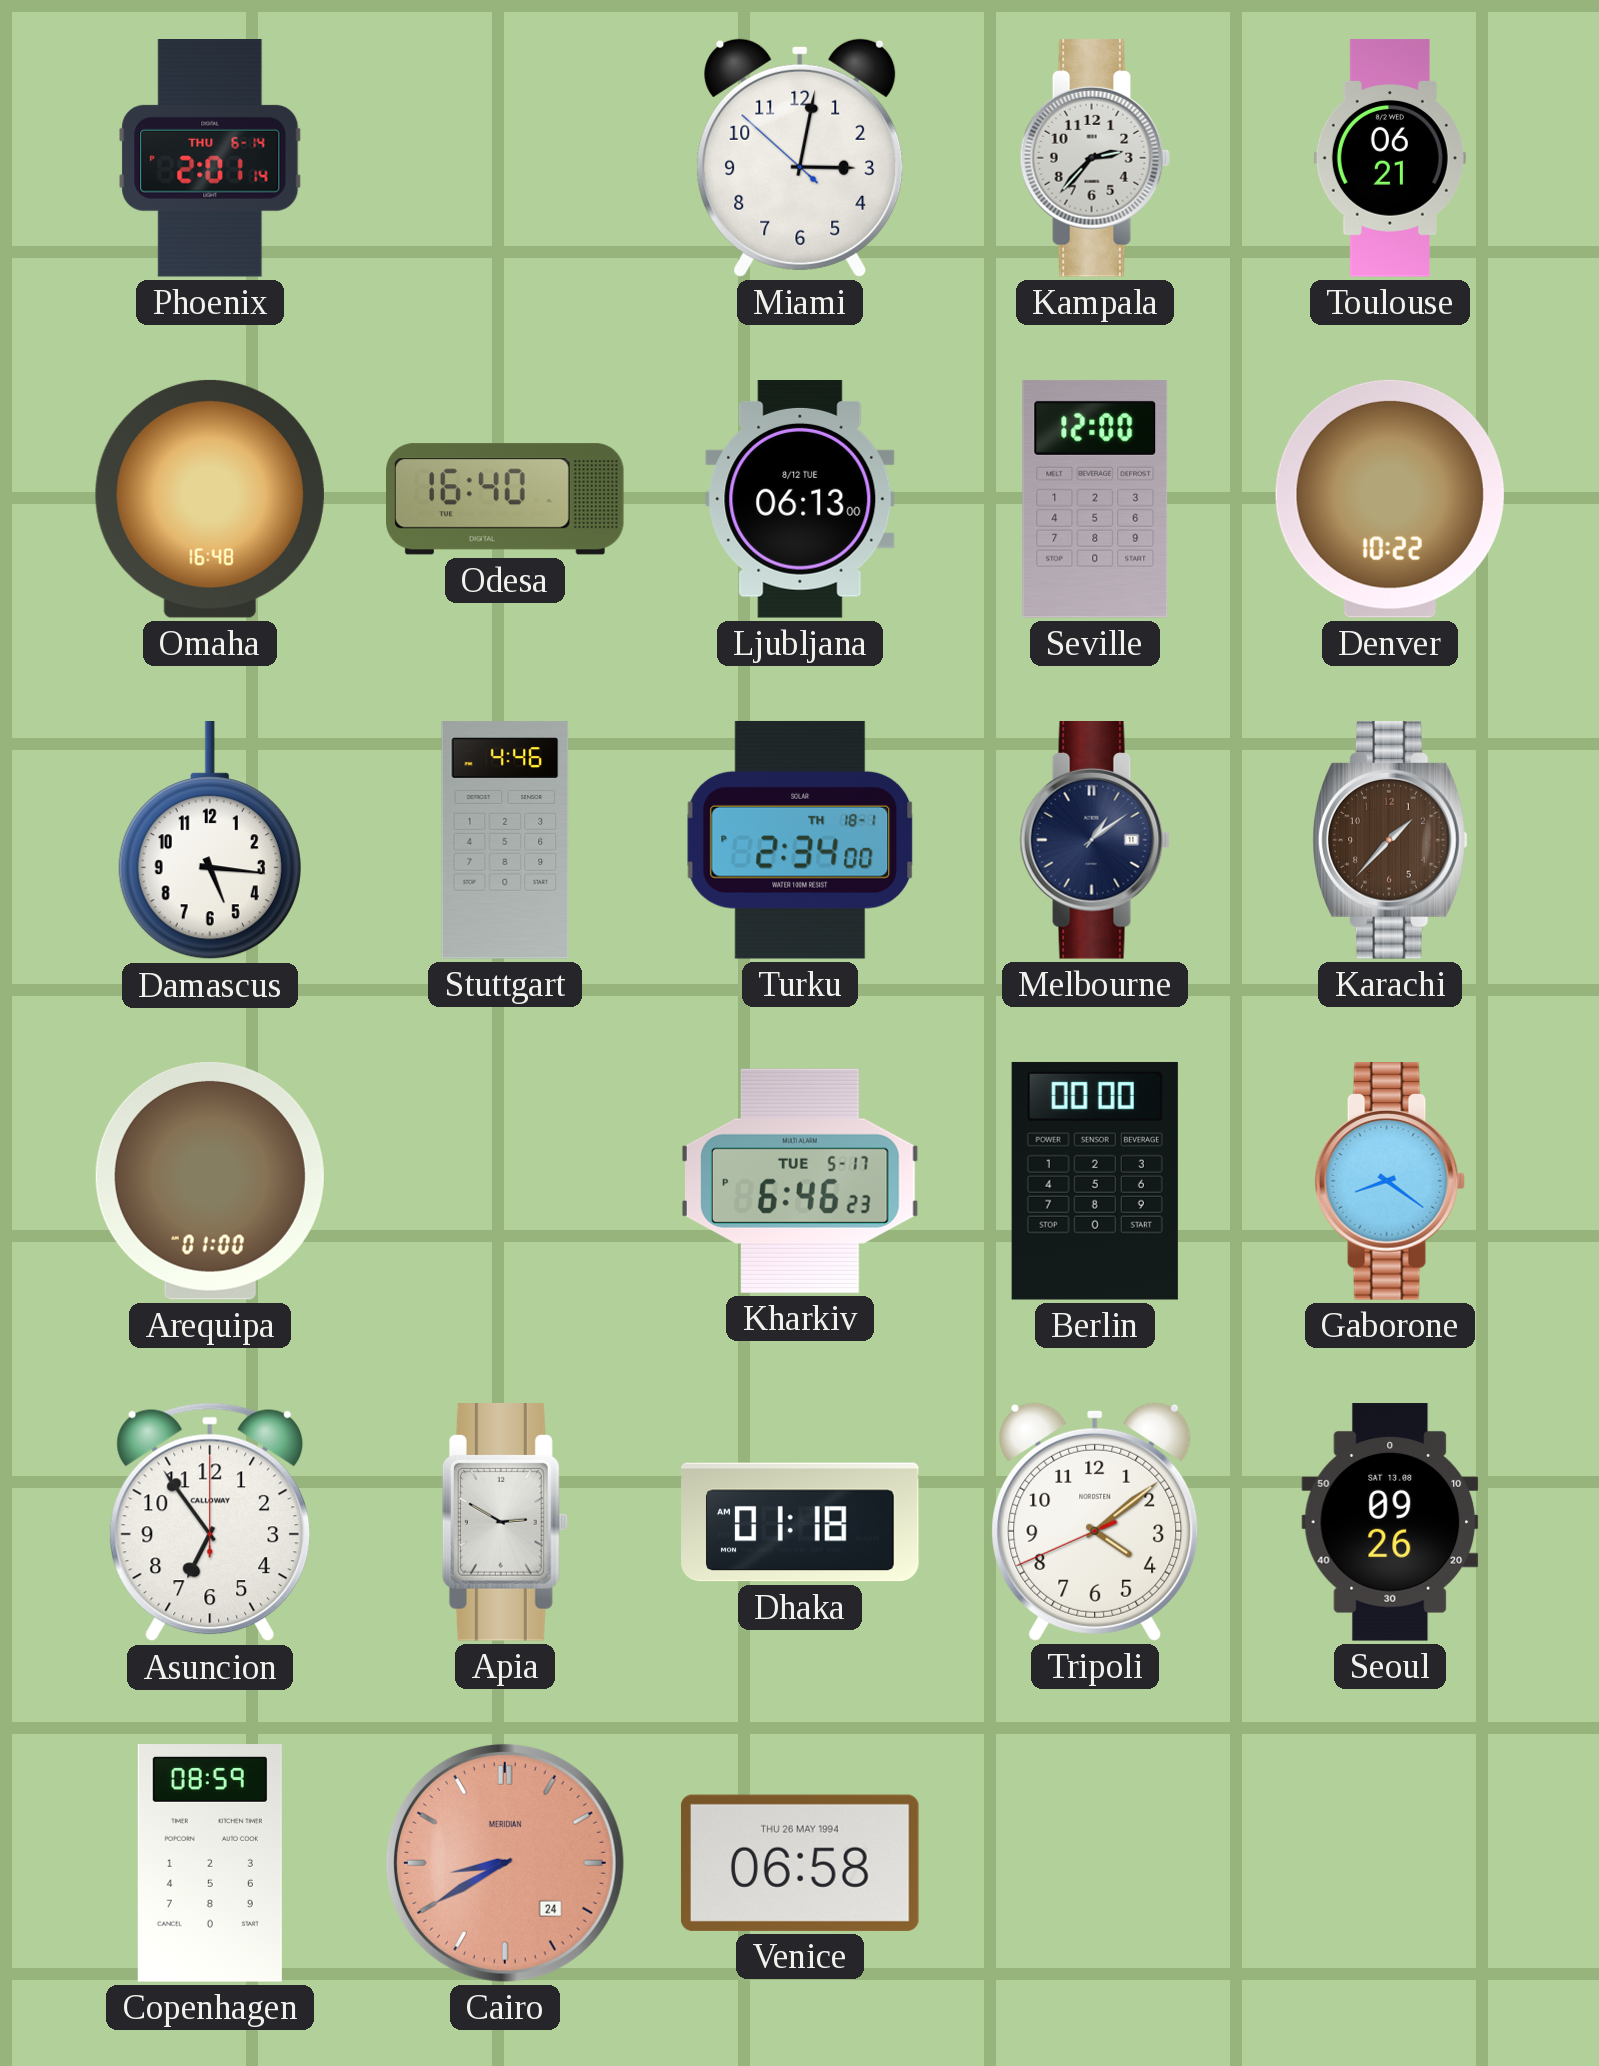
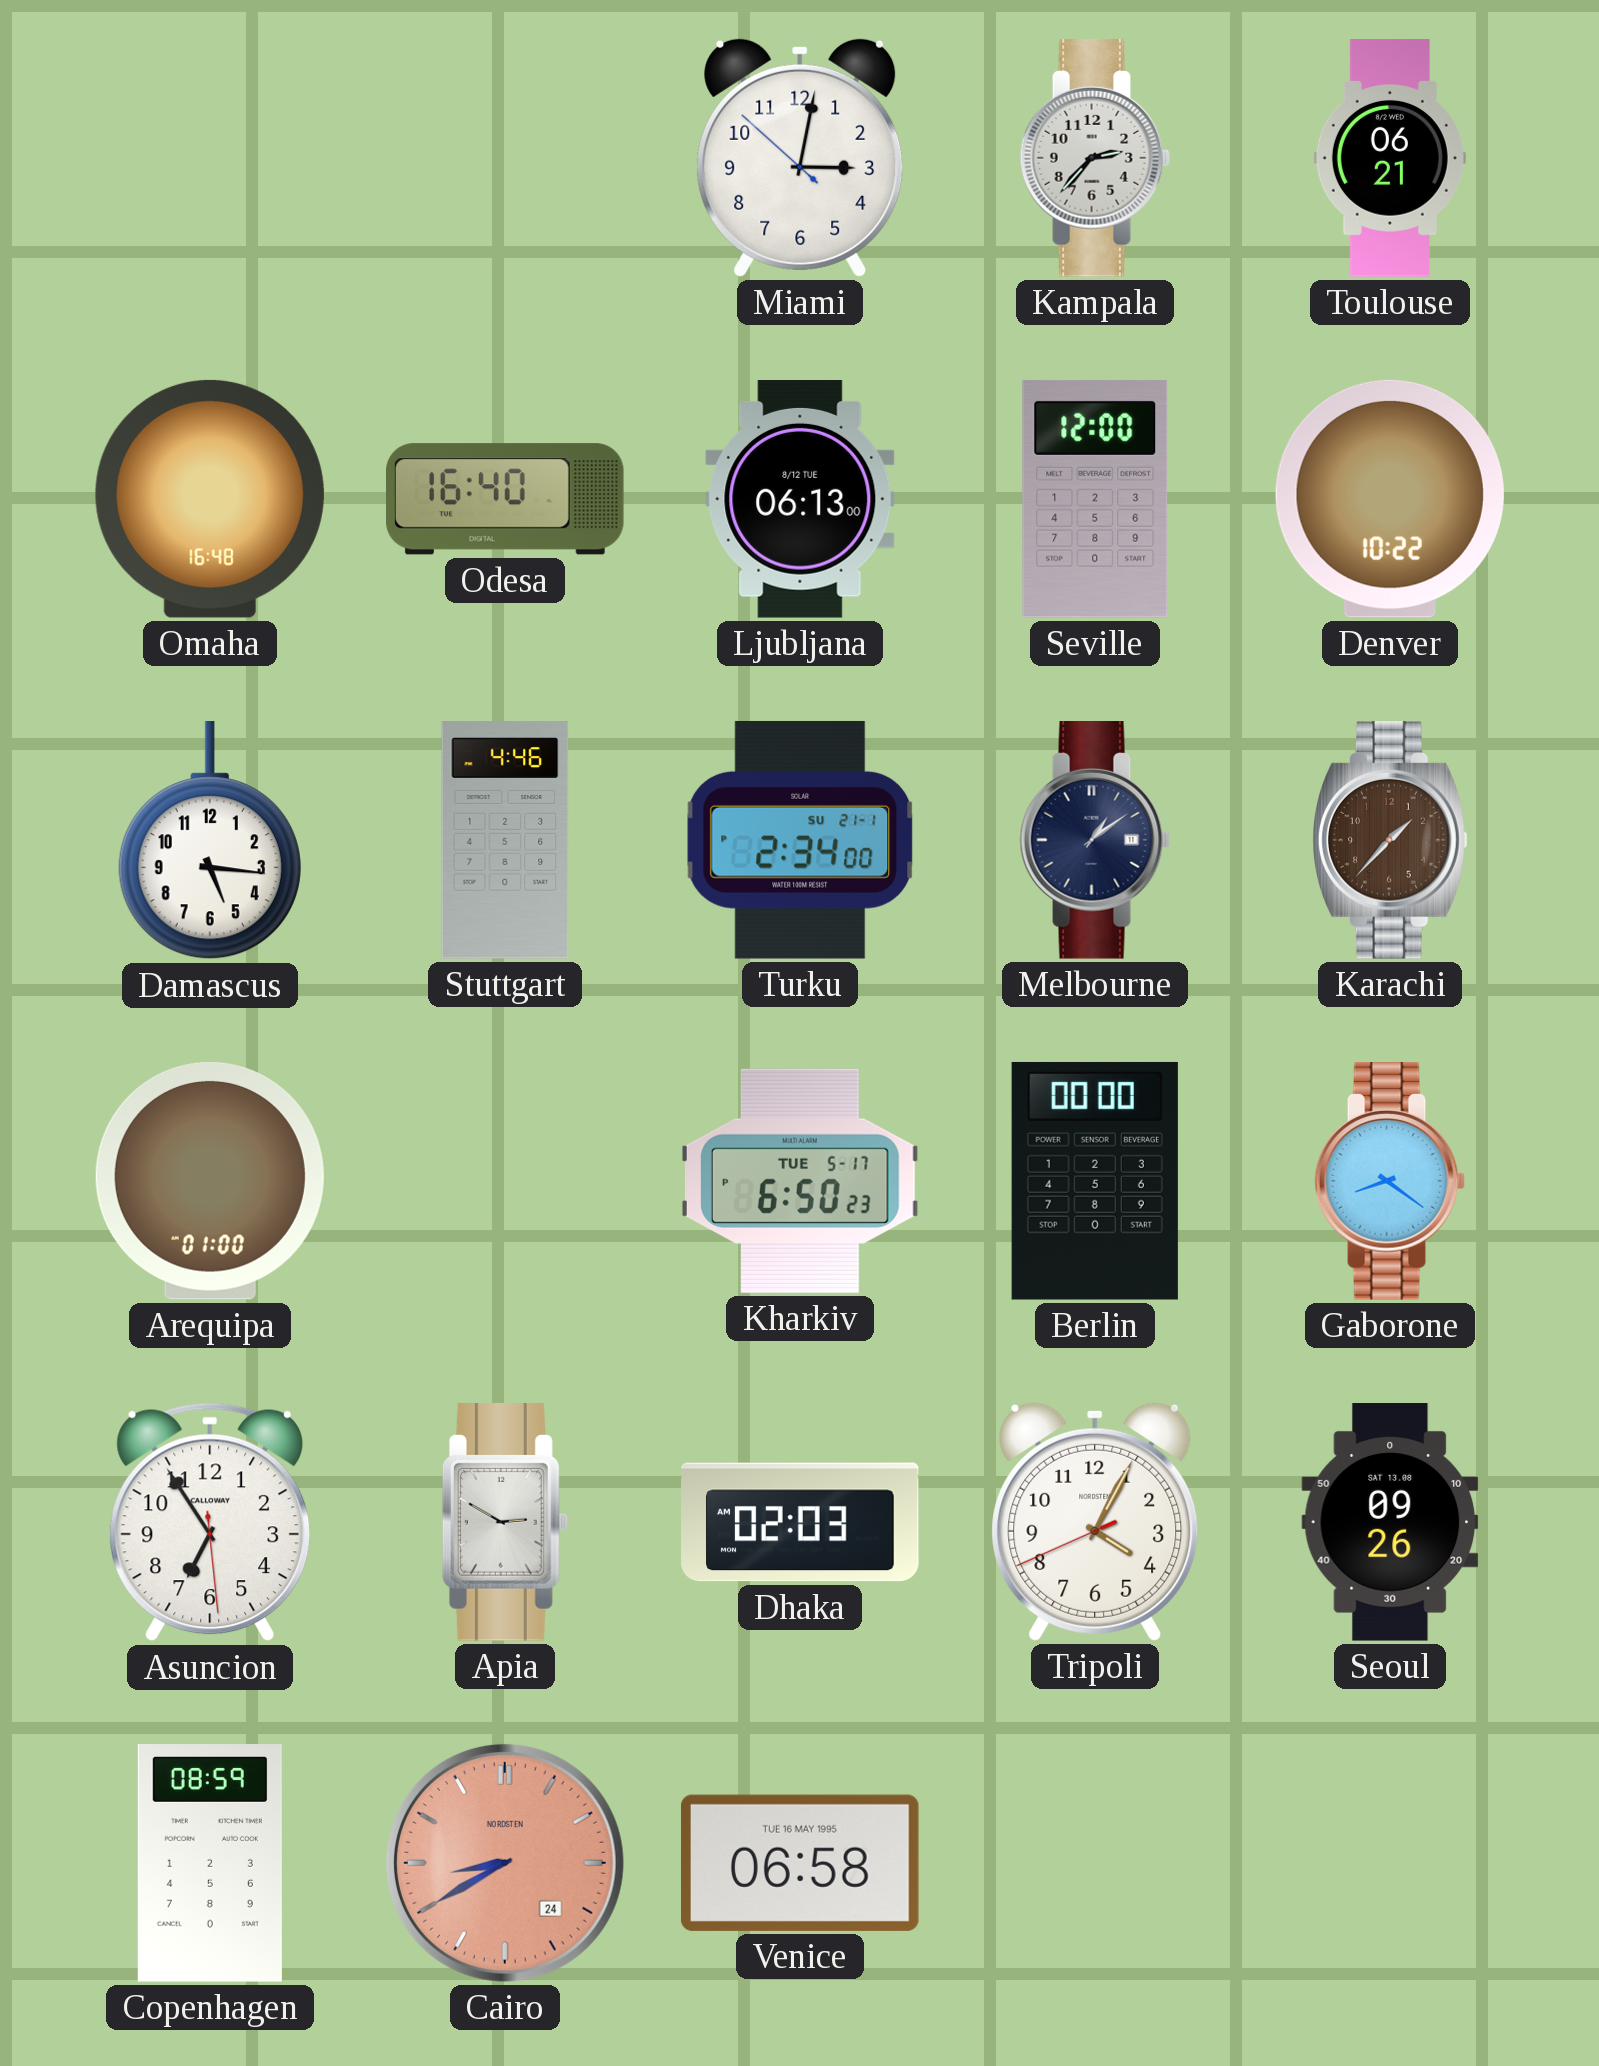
Phoenix: 2:01 -> none (210, 159)
Turku date: TH 18-1 -> SU 21-1 (800, 840)
Kharkiv: 6:46 -> 6:50 (801, 1181)
Asuncion: 6:54:00 -> 6:54:29 (210, 1522)
Dhaka: 01:18 -> 02:03 (800, 1522)
Tripoli: 4:08 -> 4:04 (1095, 1522)
Cairo brand: MERIDIAN -> NORDSTEN (505, 1863)
Venice date: THU 26 MAY 1994 -> TUE 16 MAY 1995 (800, 1863)
